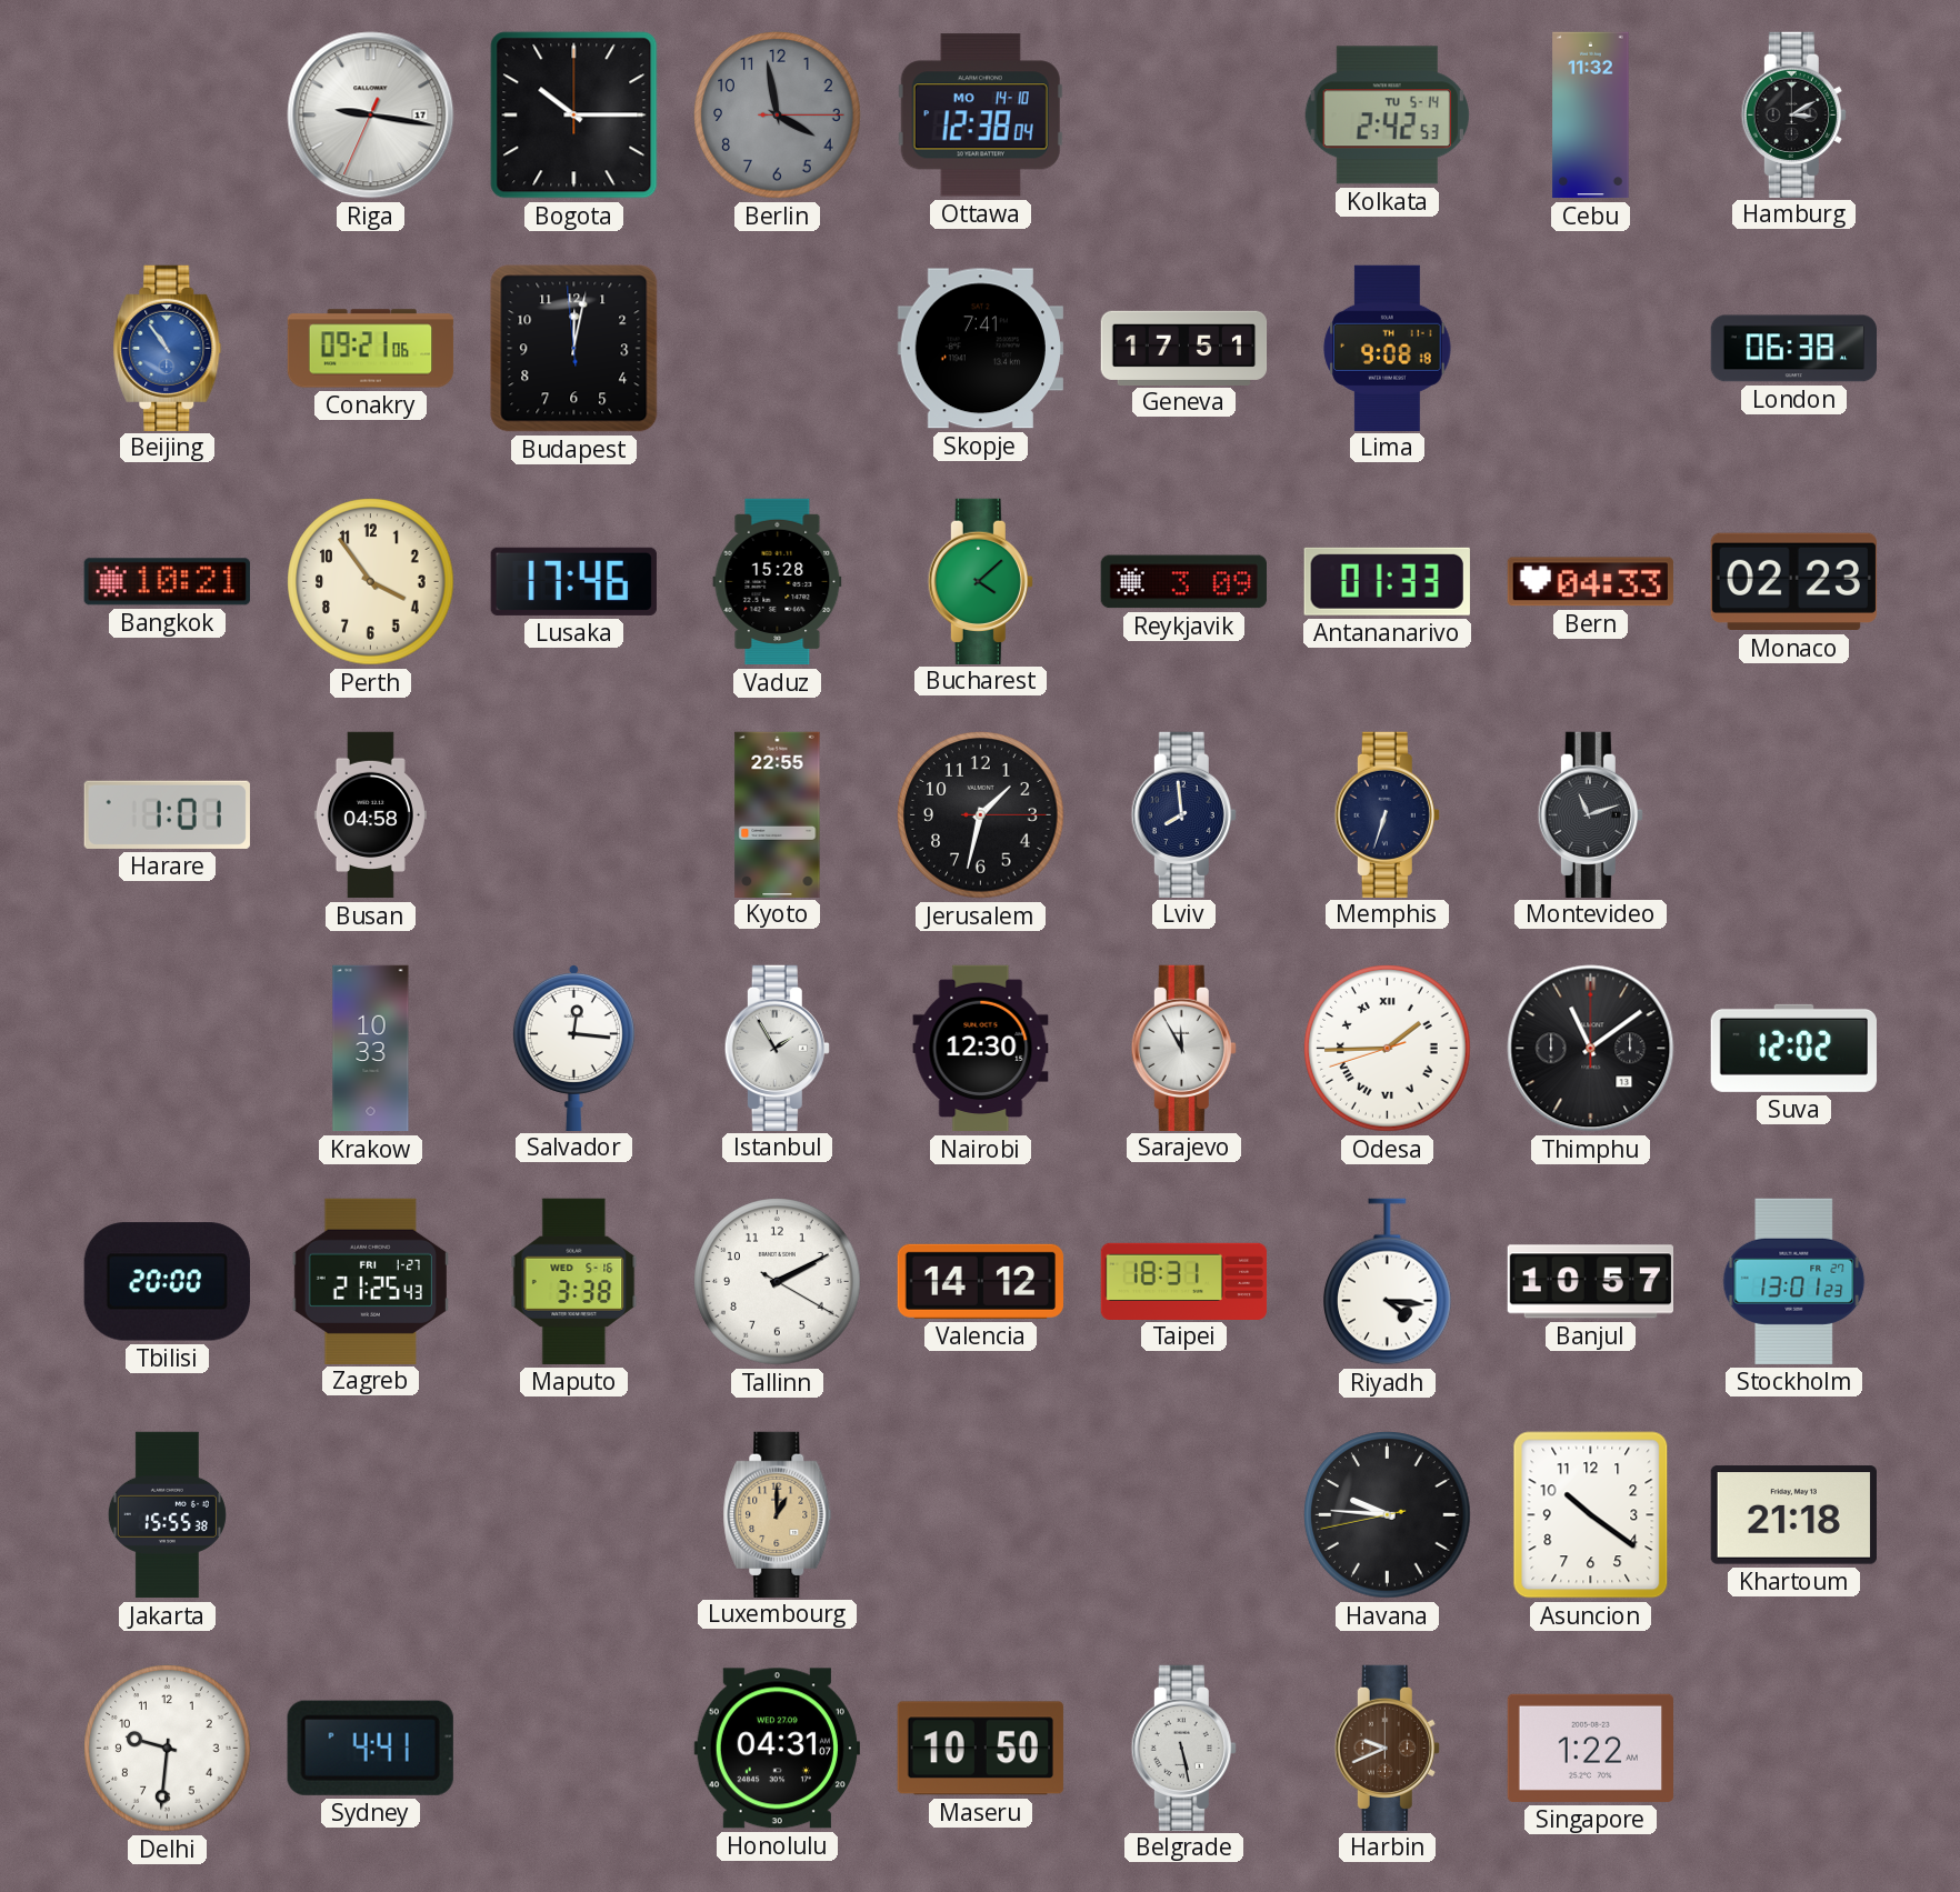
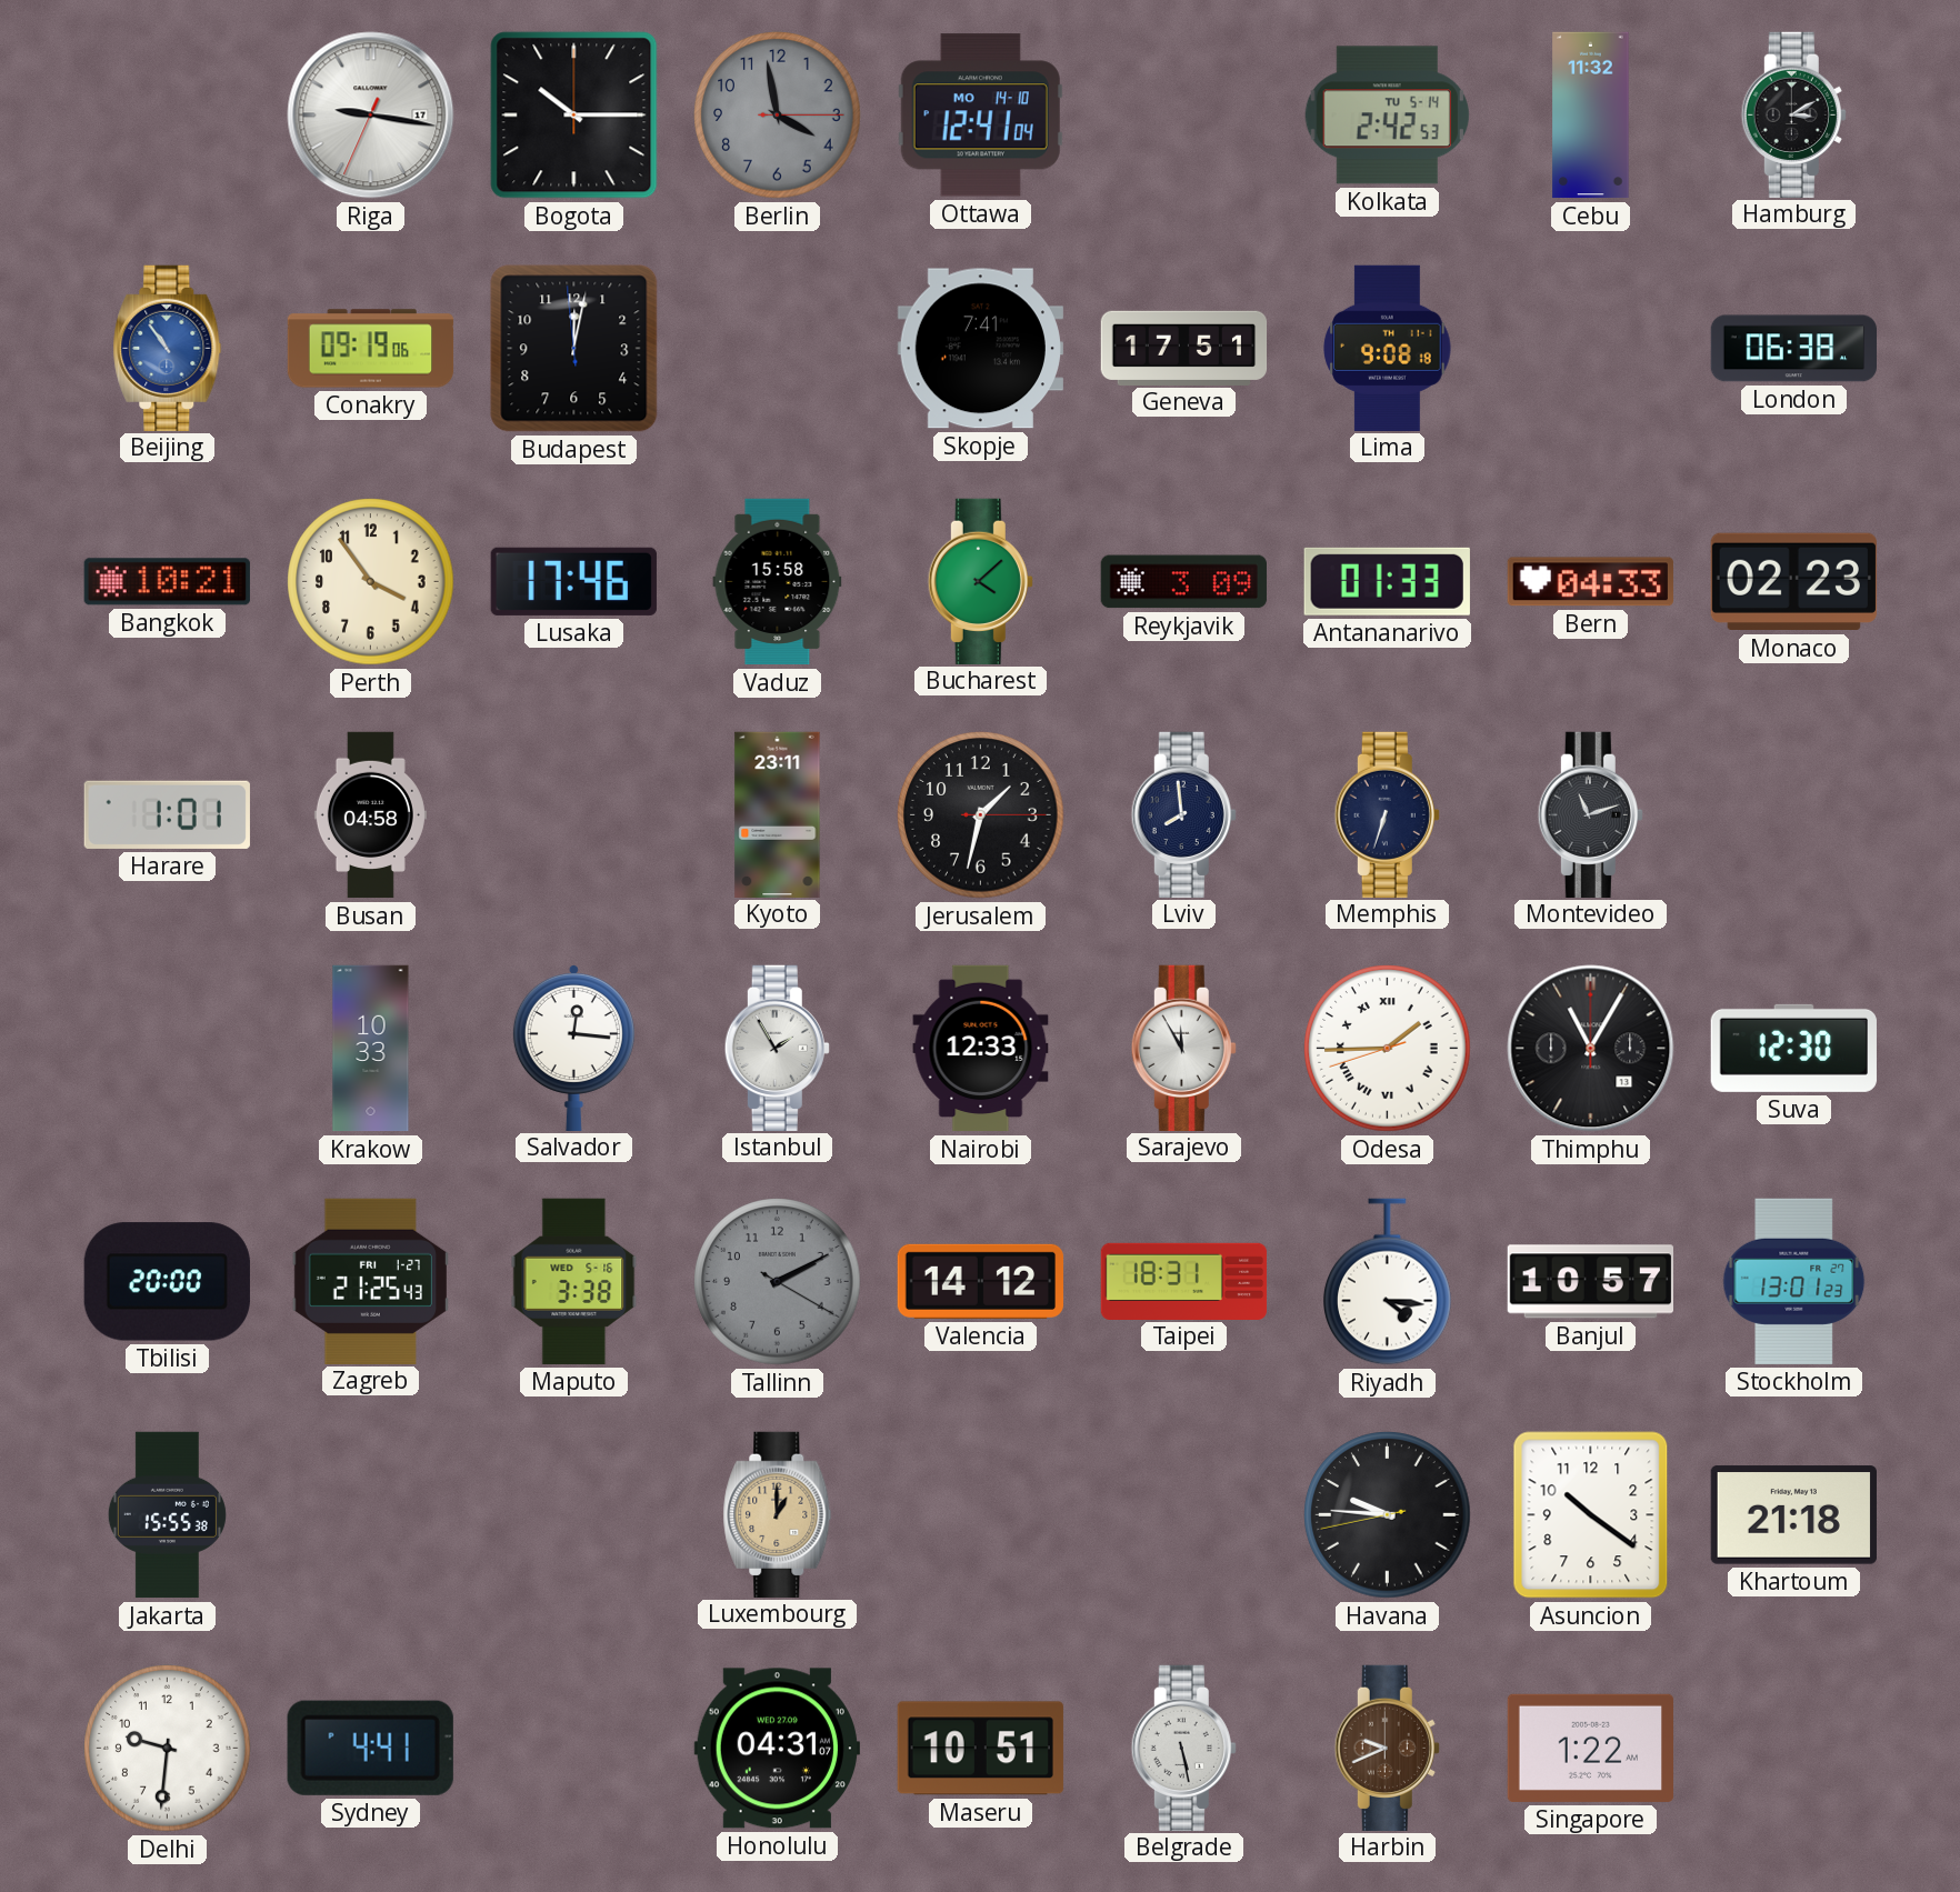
Ottawa: 12:38 -> 12:41 (980, 116)
Conakry: 09:21 -> 09:19 (371, 349)
Vaduz: 15:28 -> 15:58 (778, 582)
Kyoto: 22:55 -> 23:11 (778, 814)
Nairobi: 12:30 -> 12:33 (981, 1049)
Thimphu: 11:09 -> 11:05 (1591, 1049)
Suva: 12:02 -> 12:30 (1793, 1048)
Tallinn dial: white -> grey (778, 1282)
Maseru: 10:50 -> 10:51 (980, 1749)
